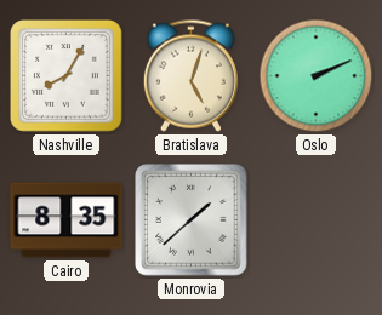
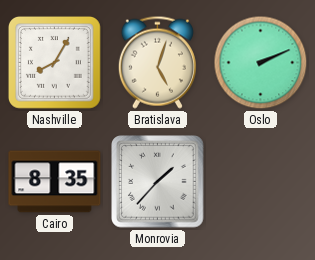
Monrovia: 1:38 -> 1:37 (158, 182)
